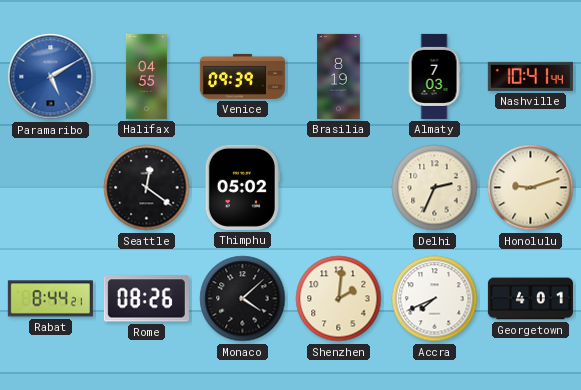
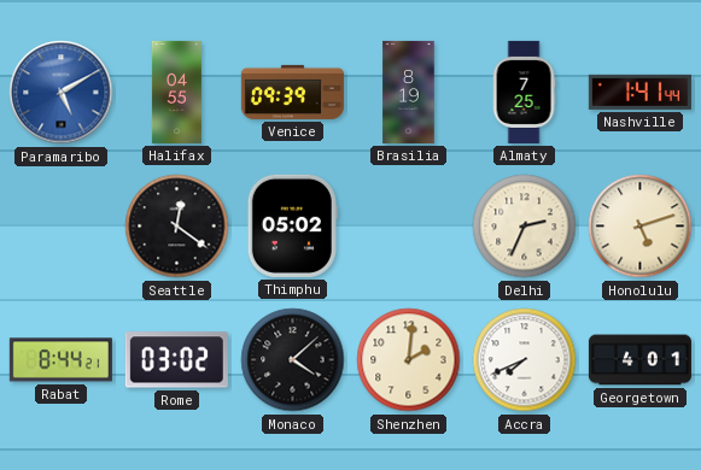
Almaty: 7:03 -> 7:25 (524, 92)
Nashville: 10:41 -> 1:41 (639, 92)
Honolulu: 9:12 -> 5:12 (641, 227)
Rome: 08:26 -> 03:02 (176, 360)
